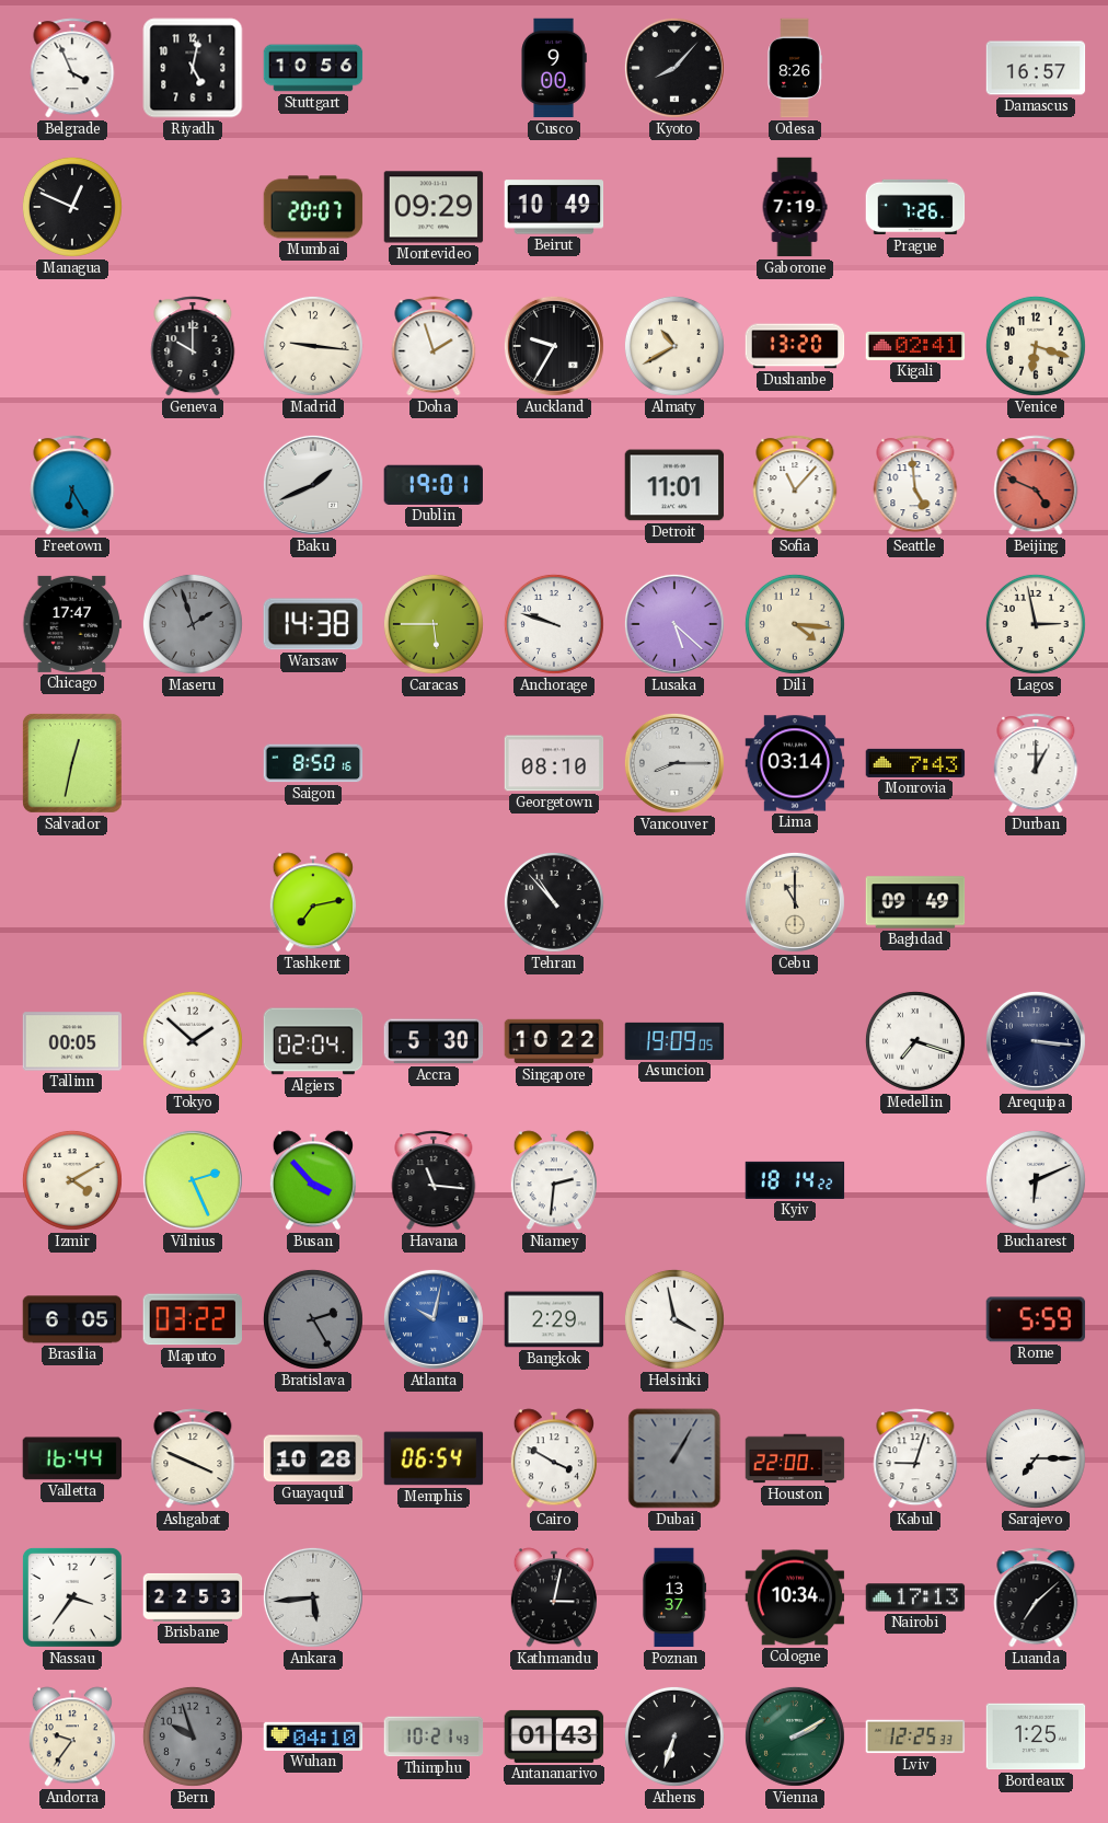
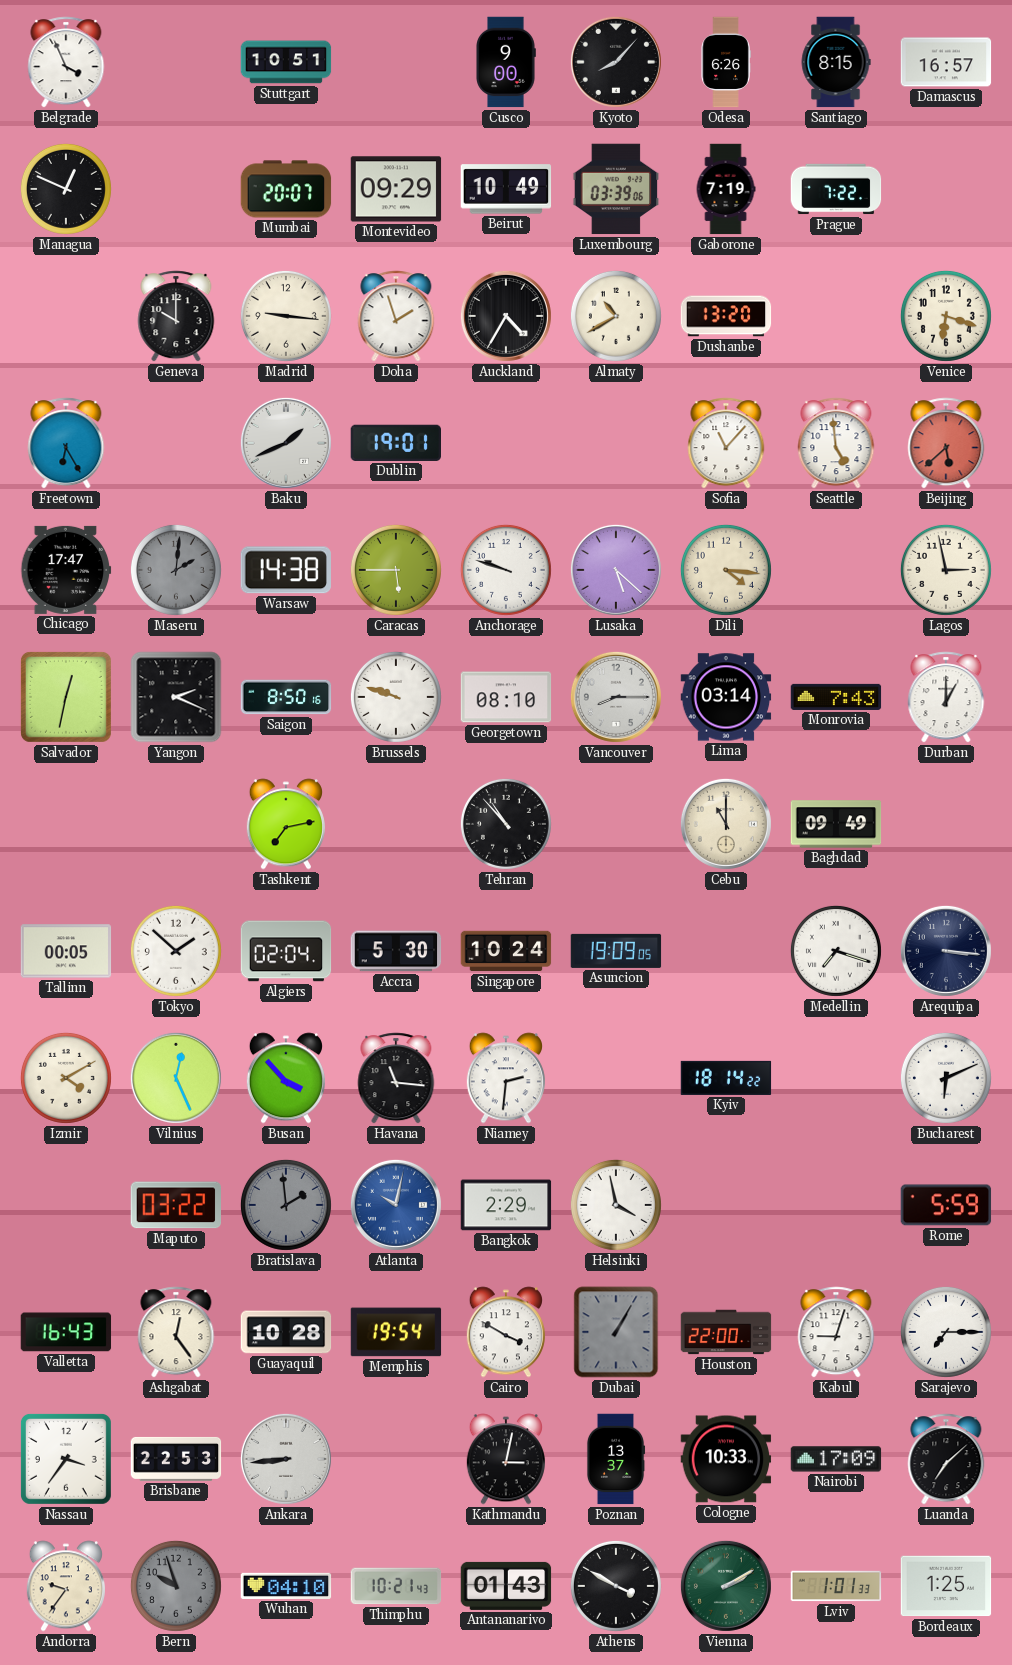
Riyadh: 5:02 -> none (193, 68)
Stuttgart: 10:56 -> 10:51 (286, 62)
Odesa: 8:26 -> 6:26 (726, 62)
Santiago: none -> 8:15 (836, 62)
Luxembourg: none -> 03:39 (616, 189)
Prague: 7:26 -> 7:22 (836, 189)
Auckland: 9:35 -> 4:35 (506, 316)
Kigali: 02:41 -> none (915, 346)
Detroit: 11:01 -> none (674, 485)
Beijing: 4:49 -> 5:38 (946, 443)
Maseru: 1:57 -> 2:01 (176, 570)
Yangon: none -> 2:19 (176, 697)
Brussels: none -> 9:48 (396, 697)
Singapore: 10:22 -> 10:24 (506, 951)
Vilnius: 2:26 -> 12:26 (176, 1078)
Brasilia: 6:05 -> none (72, 1319)
Bratislava: 2:25 -> 1:59 (286, 1205)
Valletta: 16:44 -> 16:43 (66, 1332)
Ashgabat: 3:49 -> 12:24 (176, 1332)
Memphis: 06:54 -> 19:54 (396, 1332)
Ankara: 5:44 -> 8:44 (286, 1459)
Cologne: 10:34 -> 10:33 (726, 1459)
Nairobi: 17:13 -> 17:09 (836, 1459)
Athens: 6:33 -> 3:50 (616, 1586)
Lviv: 12:25 -> 1:01 (836, 1586)
